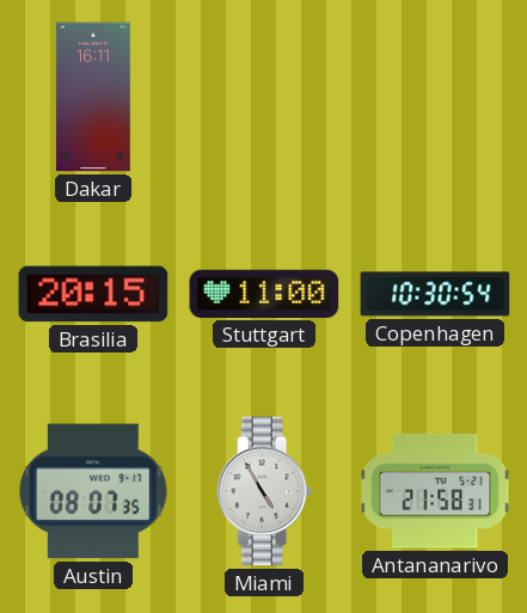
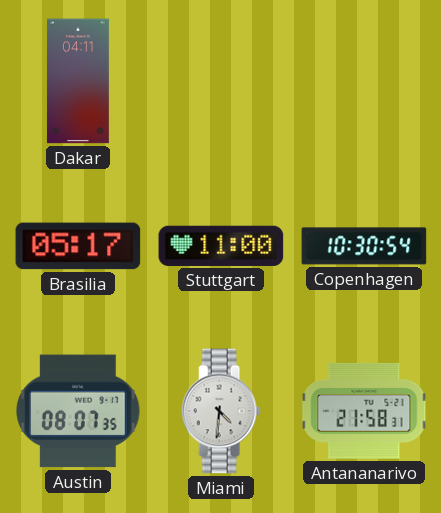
Dakar: 16:11 -> 04:11 (78, 81)
Brasilia: 20:15 -> 05:17 (78, 246)
Miami: 4:55 -> 4:31 (221, 411)
